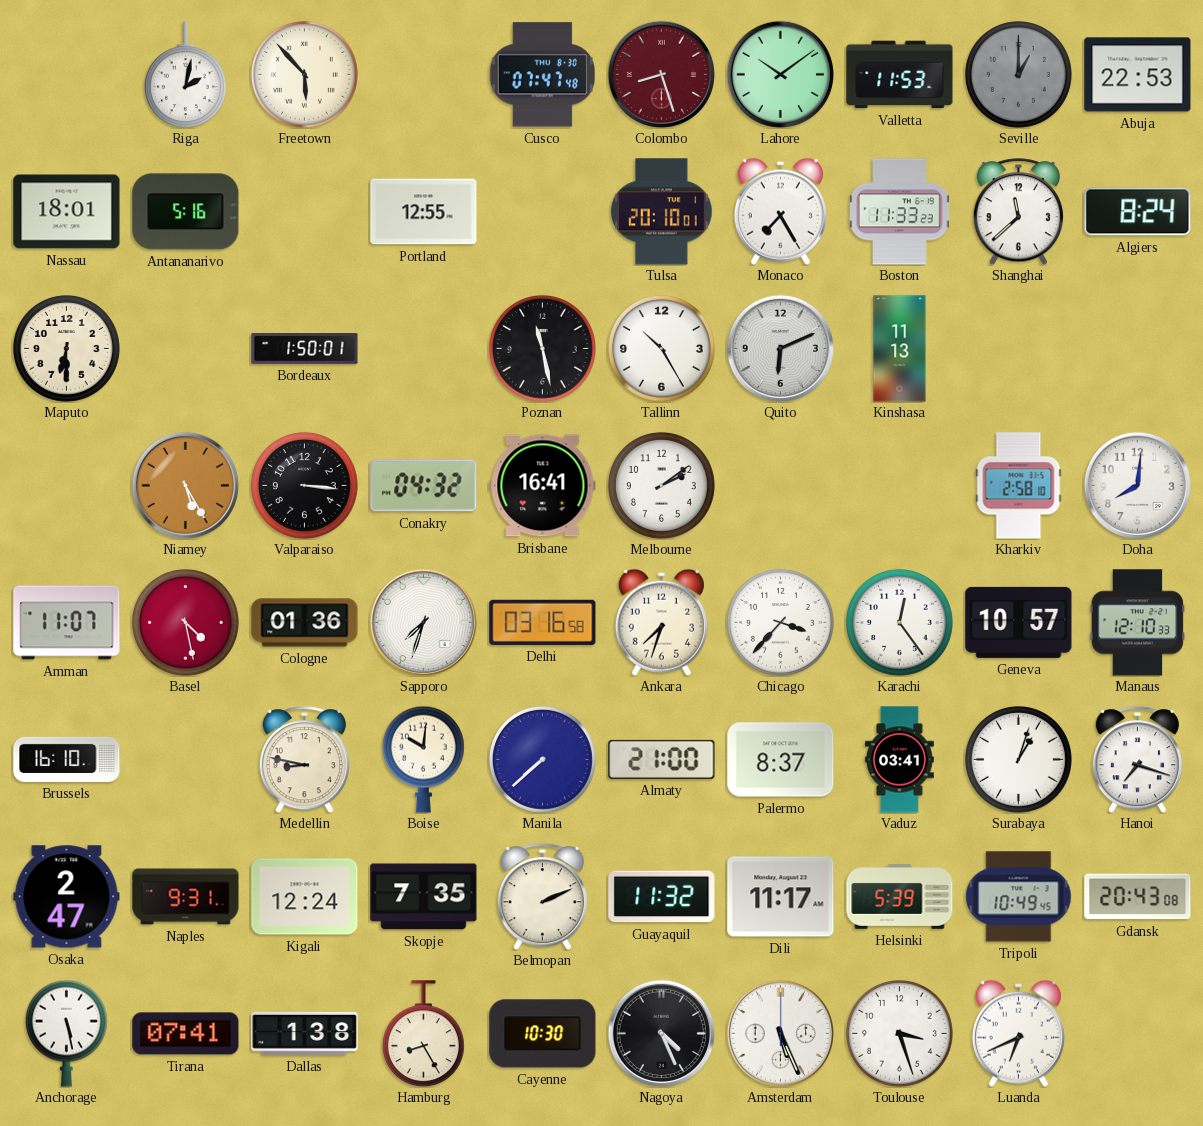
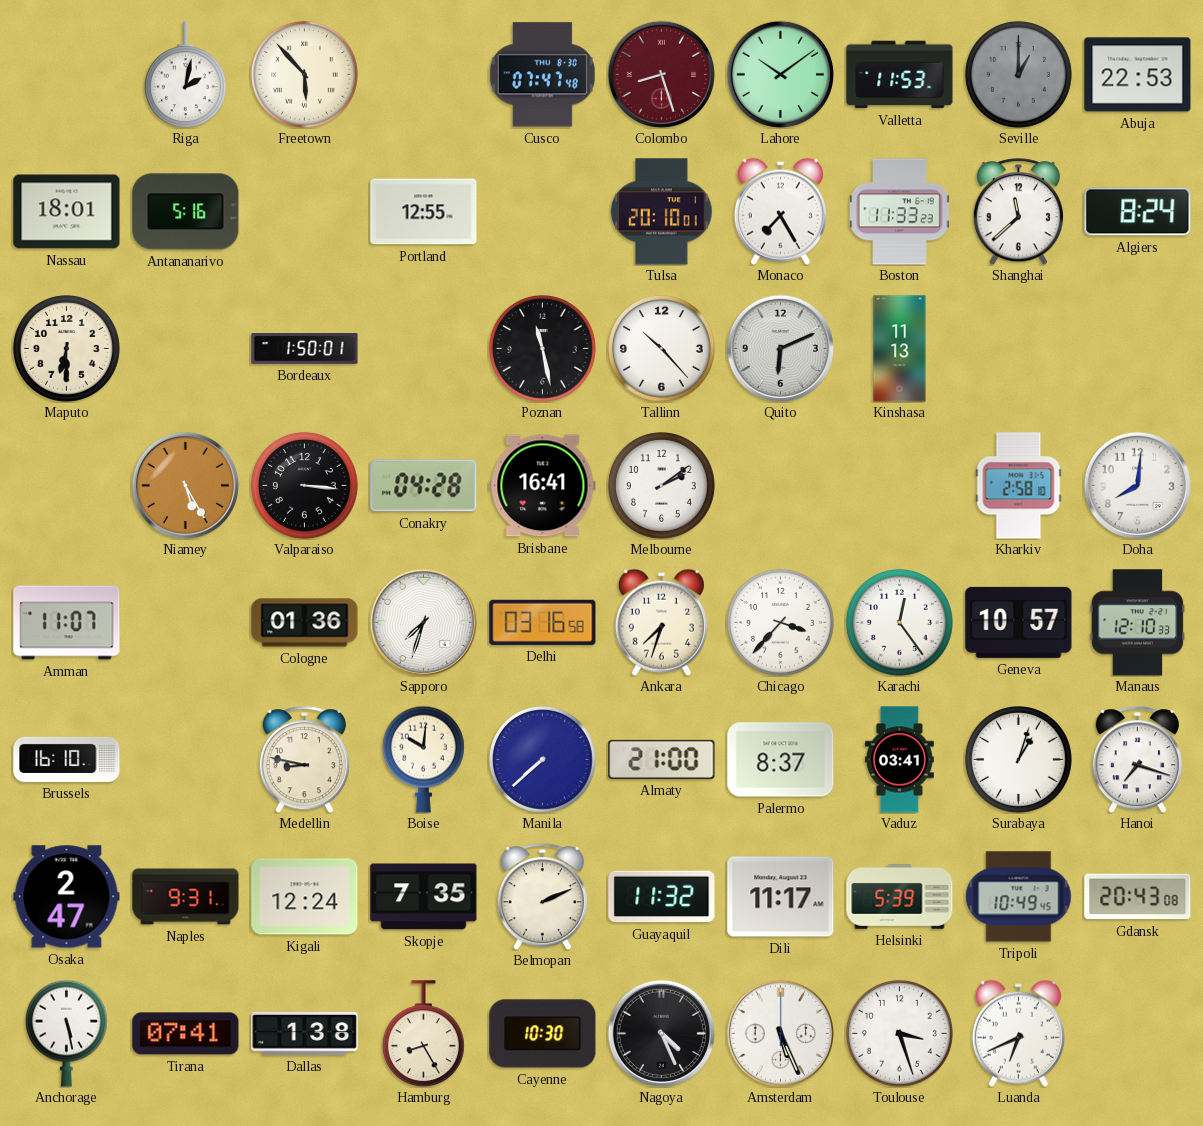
Tallinn: 10:25 -> 10:23 (661, 348)
Conakry: 04:32 -> 04:28 (424, 486)
Basel: 4:28 -> none (185, 622)
